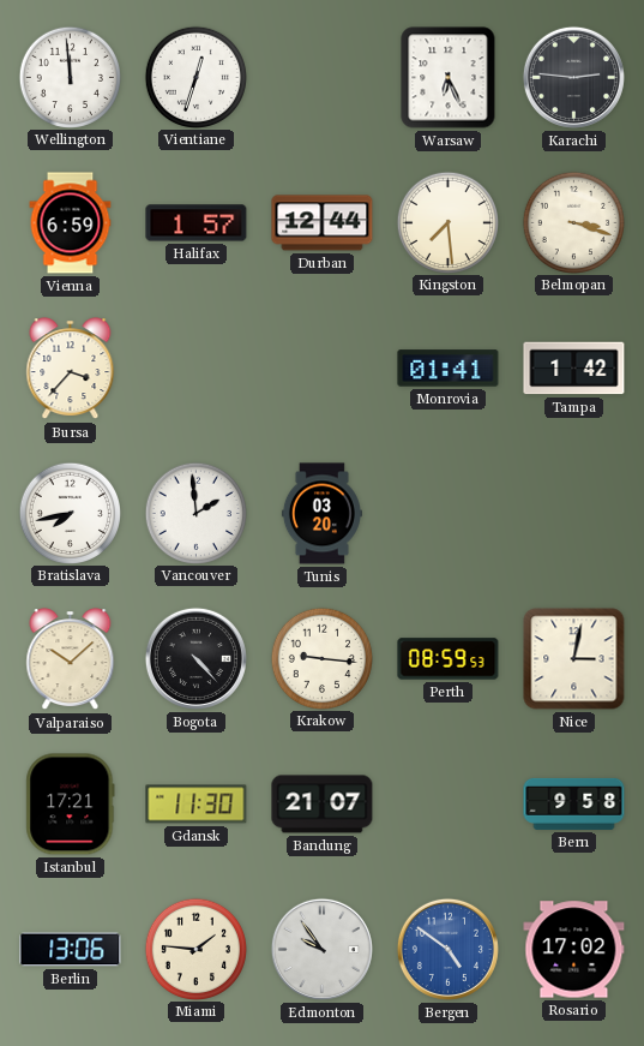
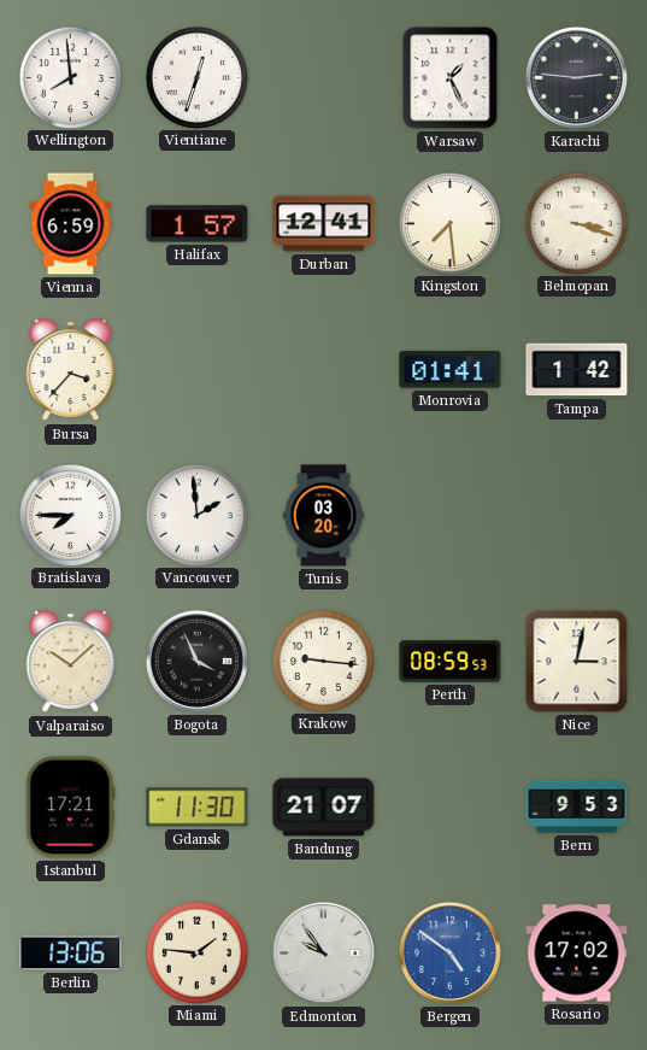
Wellington: 11:59 -> 7:59 (70, 77)
Warsaw: 6:26 -> 1:26 (451, 78)
Durban: 12:44 -> 12:41 (324, 224)
Bratislava: 7:43 -> 7:45 (70, 515)
Bogota: 4:23 -> 3:56 (196, 661)
Bern: 9:58 -> 9:53 (577, 806)
